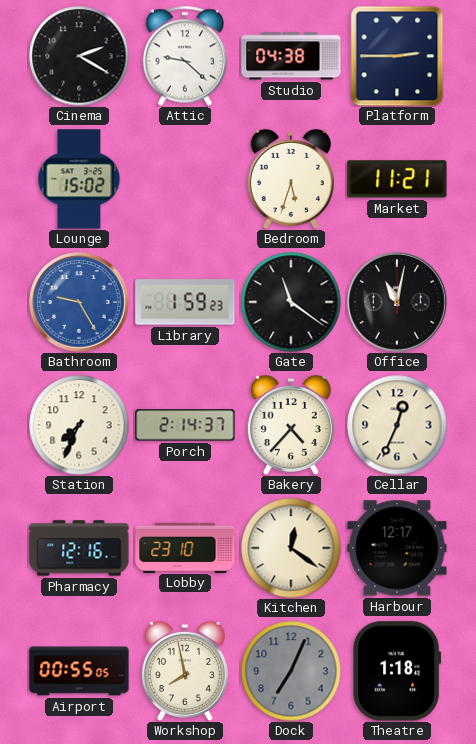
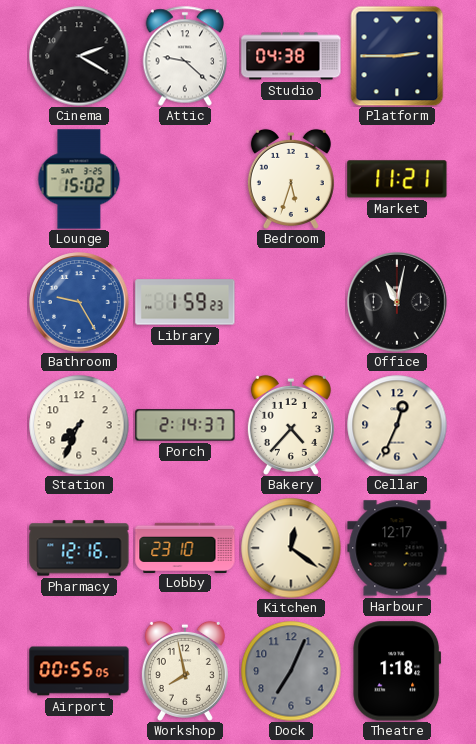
Gate: 11:21 -> none (291, 302)
